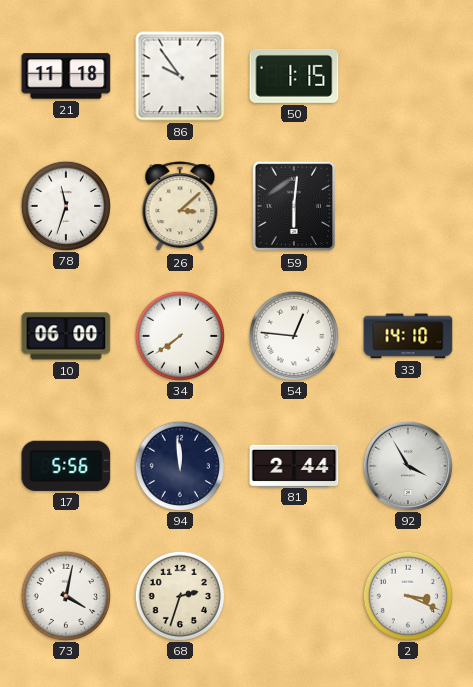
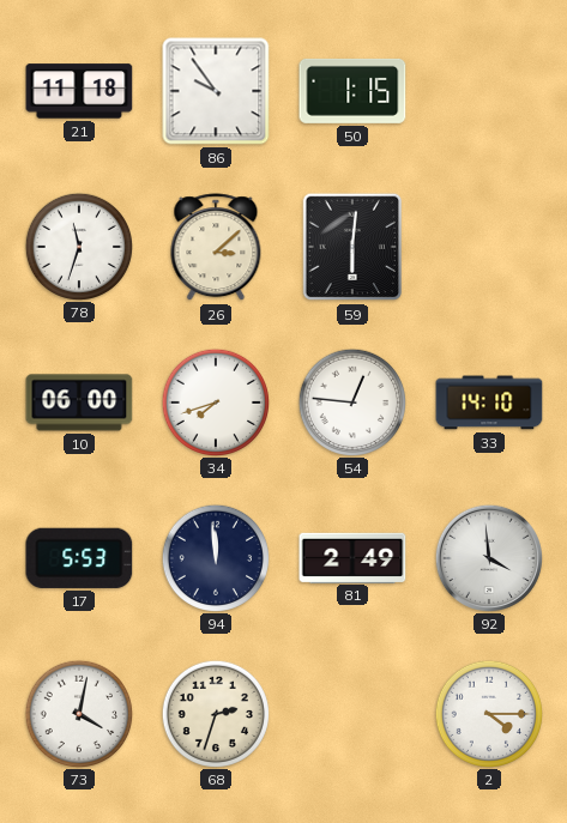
34: 7:39 -> 7:42 (215, 401)
17: 5:56 -> 5:53 (79, 558)
81: 2:44 -> 2:49 (352, 557)
92: 3:55 -> 3:59 (488, 557)
2: 3:19 -> 4:15 (488, 713)
